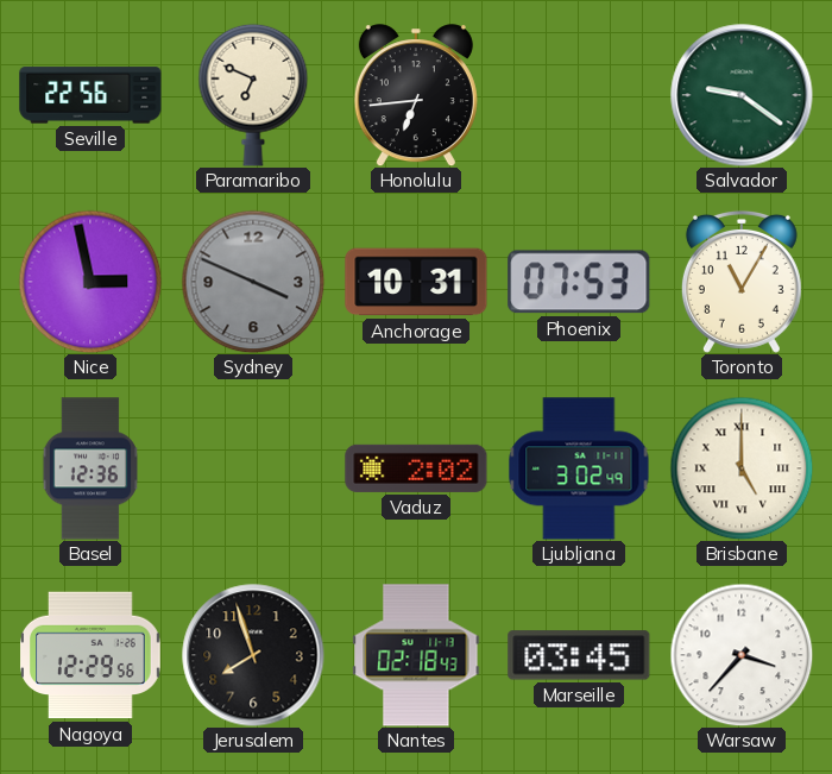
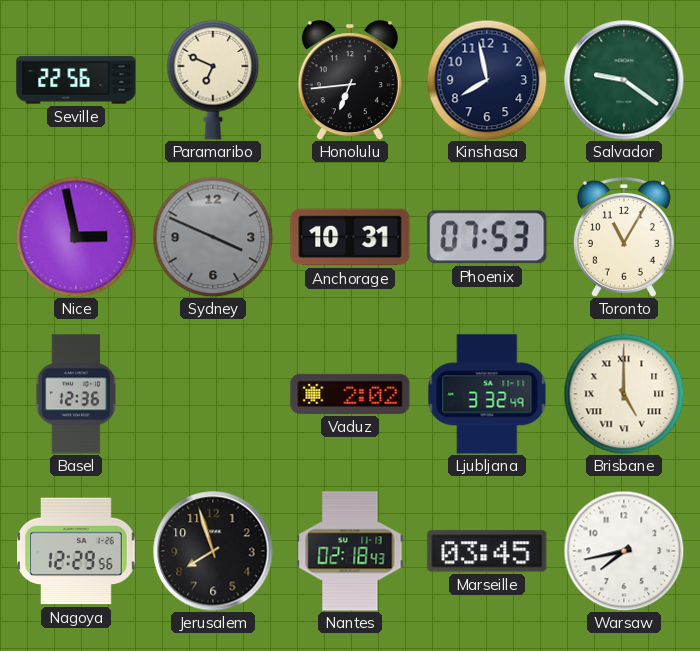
Kinshasa: none -> 7:58 (487, 80)
Ljubljana: 3:02 -> 3:32 (487, 394)
Warsaw: 3:37 -> 7:43 (624, 551)
